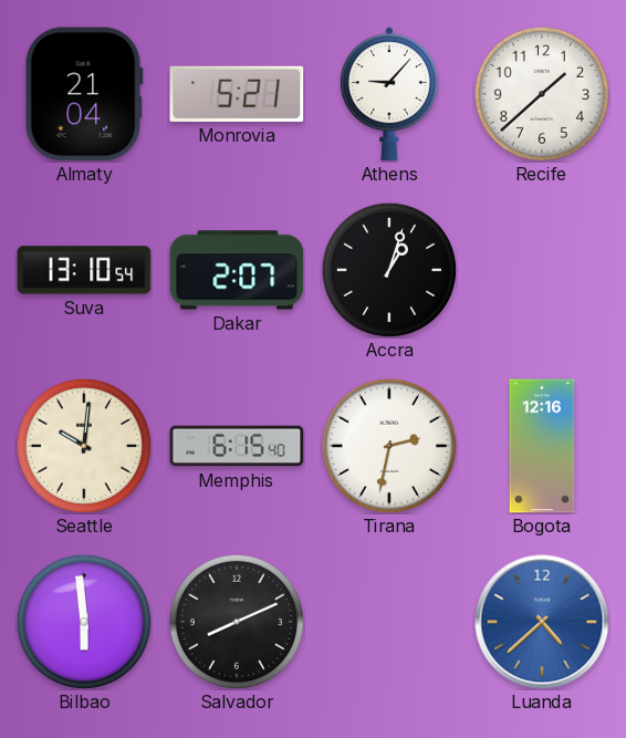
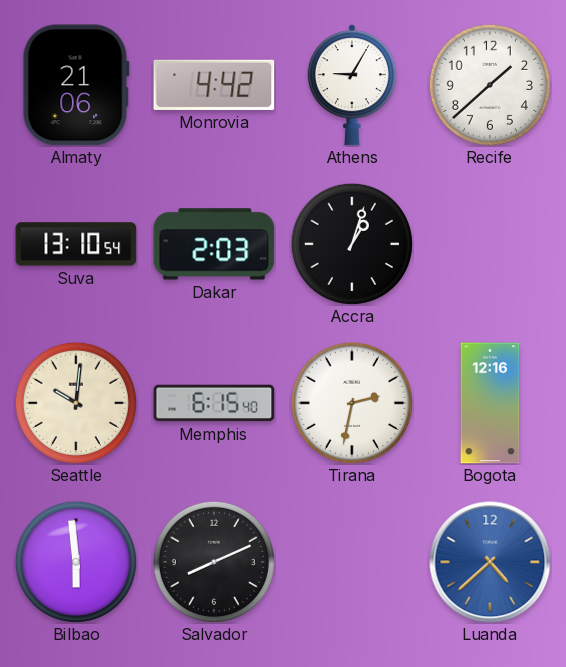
Almaty: 21:04 -> 21:06 (76, 85)
Monrovia: 5:21 -> 4:42 (214, 85)
Athens: 9:07 -> 9:05 (352, 85)
Dakar: 2:07 -> 2:03 (214, 244)
